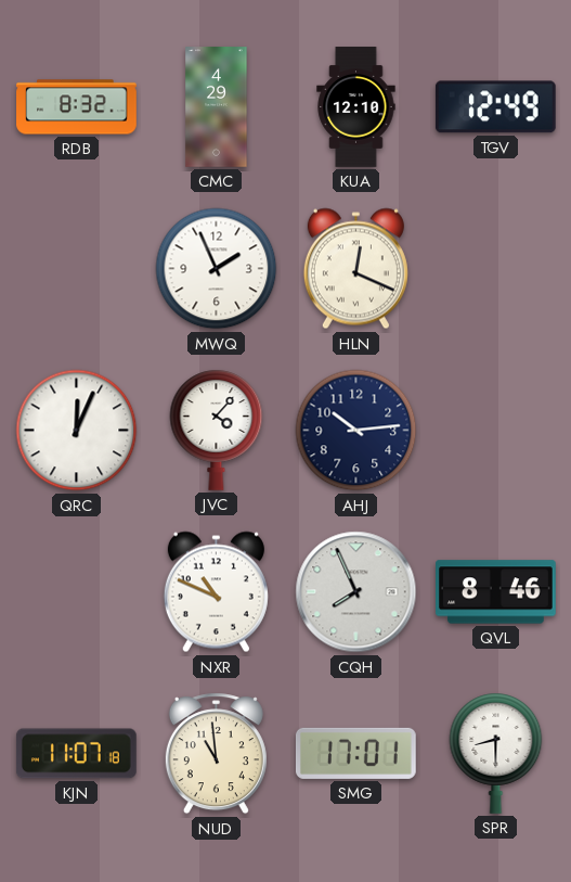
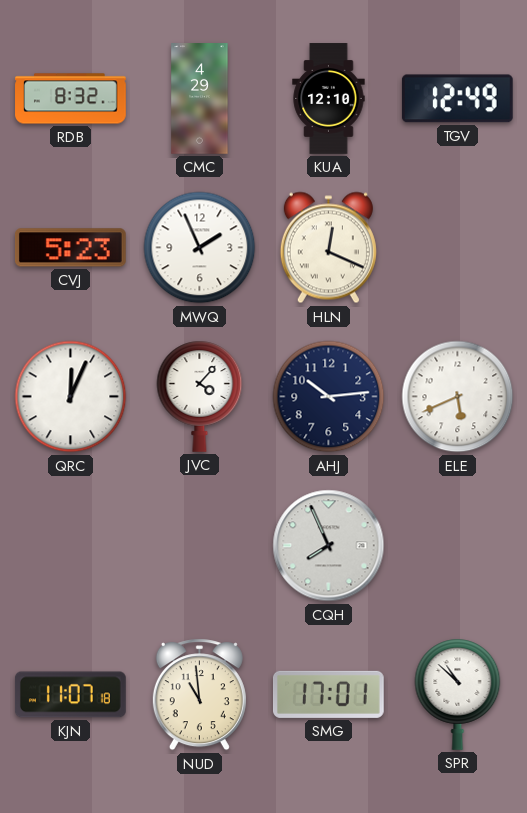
CVJ: none -> 5:23 (70, 248)
ELE: none -> 5:41 (458, 397)
NXR: 10:49 -> none (216, 592)
QVL: 8:46 -> none (496, 592)
SPR: 8:30 -> 10:52 (458, 694)
